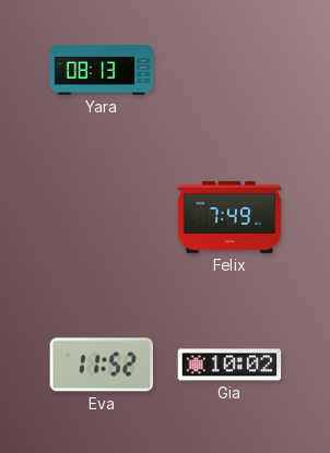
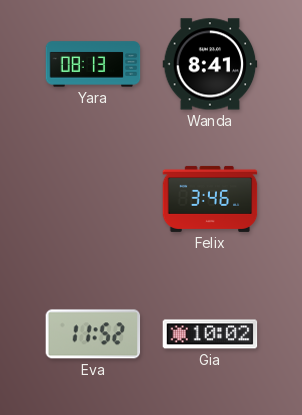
Wanda: none -> 8:41 (210, 64)
Felix: 7:49 -> 3:46 (210, 199)
